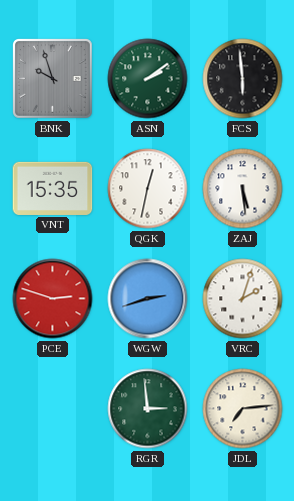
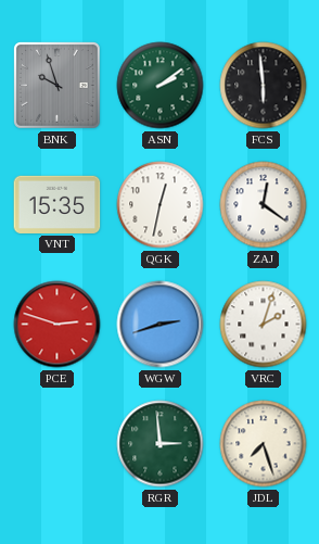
ZAJ: 5:29 -> 12:21 (264, 205)
JDL: 7:14 -> 7:27 (264, 444)
